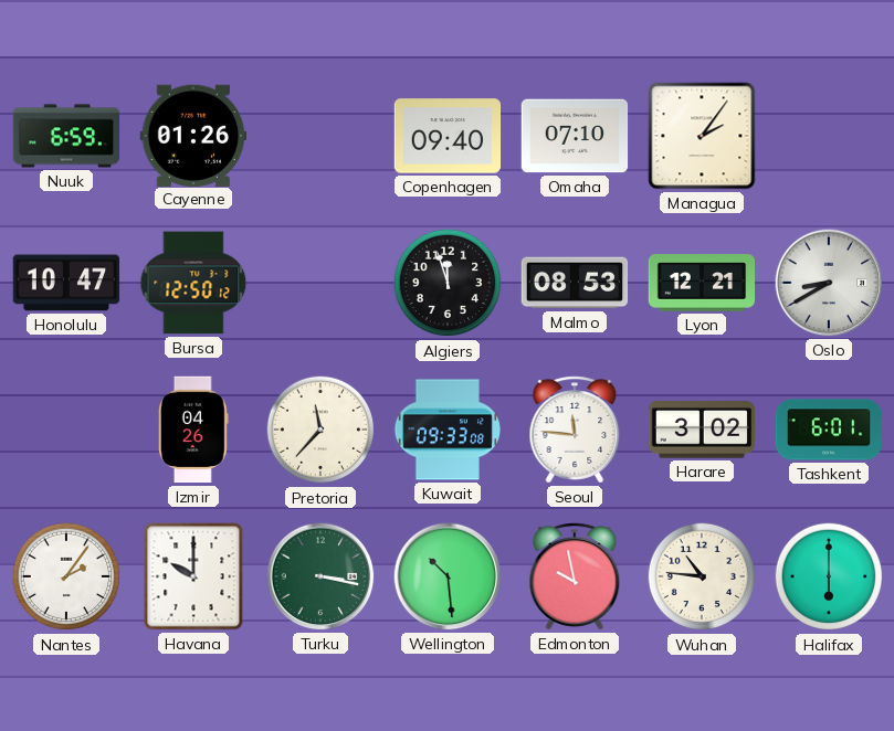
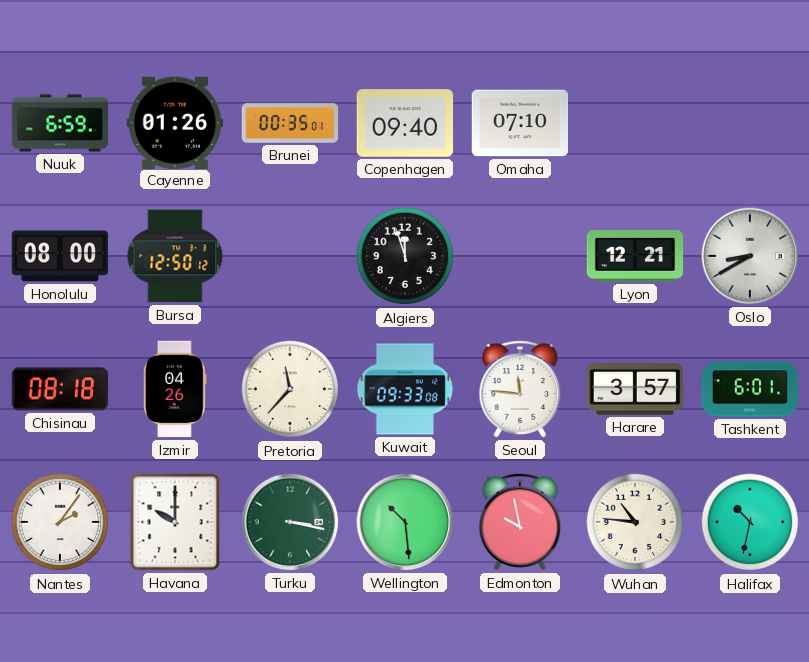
Brunei: none -> 00:35 (290, 123)
Managua: 2:06 -> none (702, 136)
Honolulu: 10:47 -> 08:00 (60, 256)
Malmo: 08:53 -> none (575, 283)
Chisinau: none -> 08:18 (60, 389)
Harare: 3:02 -> 3:57 (635, 389)
Halifax: 6:00 -> 10:32 (750, 522)
